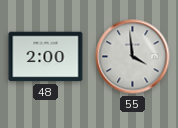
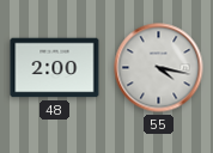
55: 3:59 -> 4:17 (159, 68)
